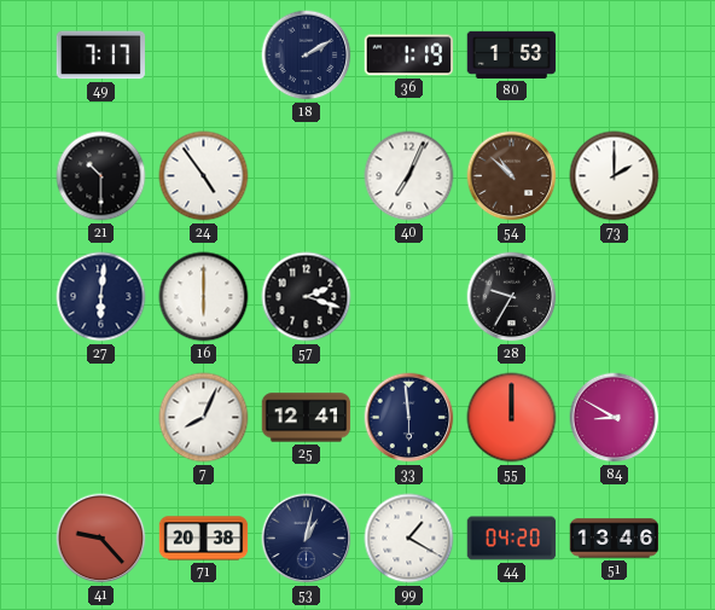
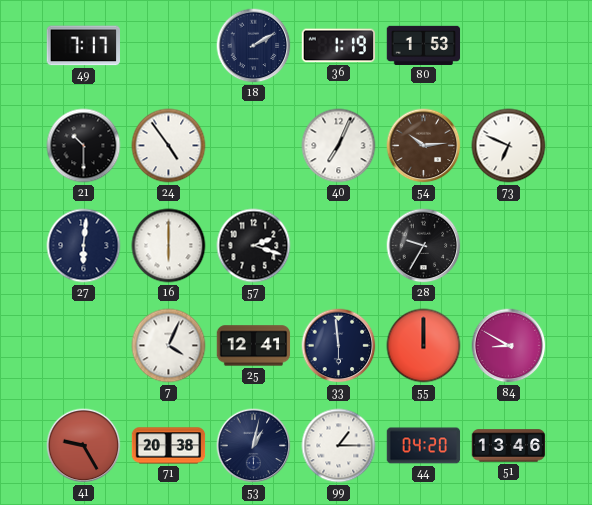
54: 10:52 -> 10:14 (424, 146)
73: 2:00 -> 6:49 (509, 146)
7: 8:04 -> 4:04 (169, 346)
41: 9:23 -> 9:25 (84, 446)
99: 1:20 -> 1:15 (339, 446)
